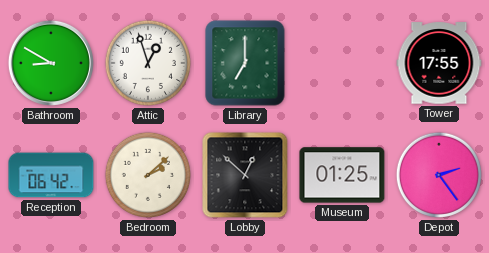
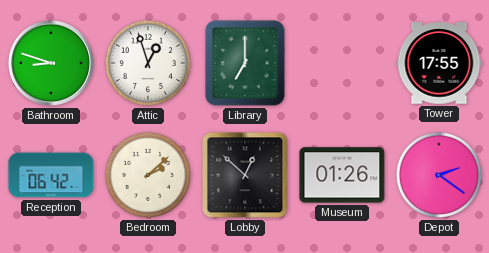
Bathroom: 8:50 -> 8:48 (51, 63)
Museum: 01:25 -> 01:26 (342, 175)
Depot: 2:24 -> 2:21 (439, 175)
